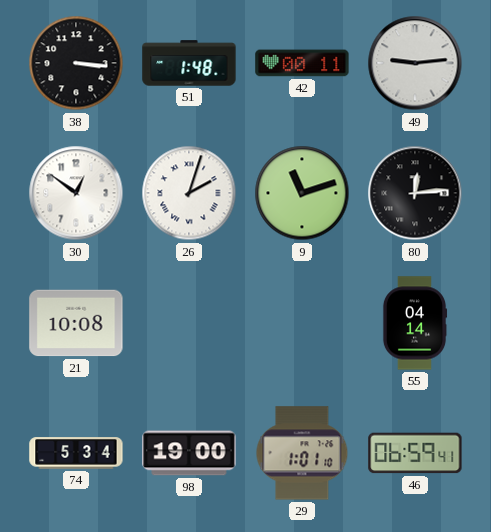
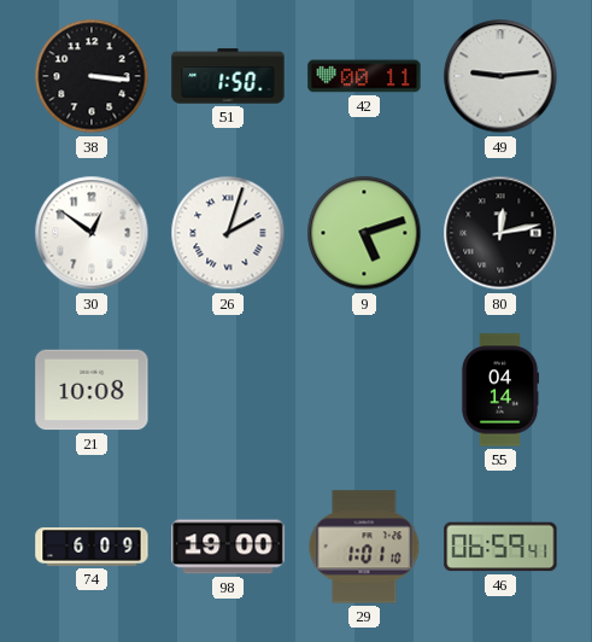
51: 1:48 -> 1:50 (228, 76)
9: 11:12 -> 5:12 (364, 233)
80: 12:14 -> 12:13 (500, 233)
74: 5:34 -> 6:09 (92, 547)
